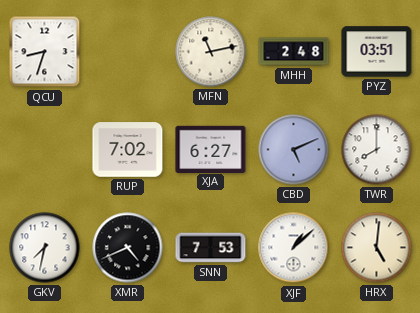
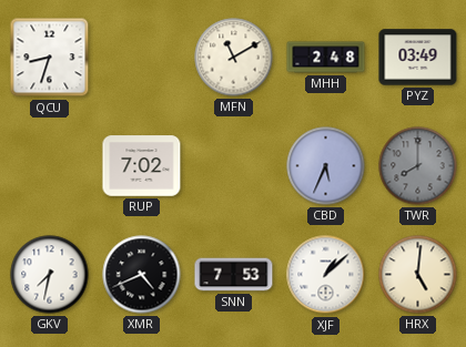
MFN: 11:13 -> 11:10 (234, 58)
PYZ: 03:51 -> 03:49 (418, 58)
XJA: 6:27 -> none (211, 149)
CBD: 5:11 -> 5:34 (326, 166)
TWR dial: white -> grey (418, 166)
